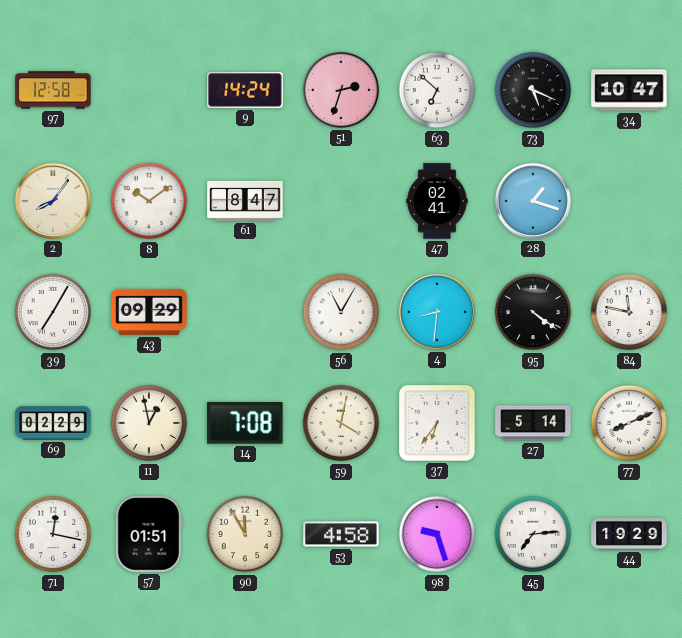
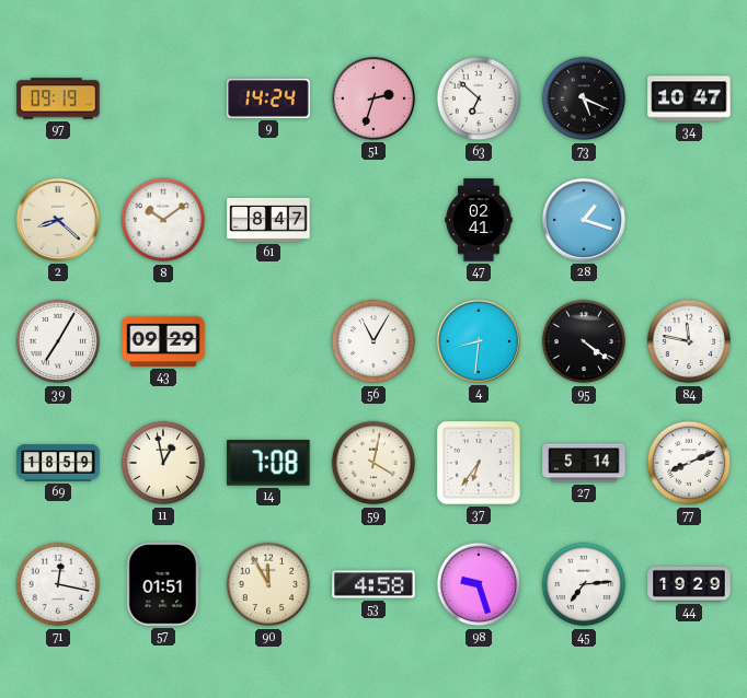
97: 12:58 -> 09:19 (58, 98)
2: 8:06 -> 8:22 (58, 220)
69: 02:29 -> 18:59 (58, 463)
